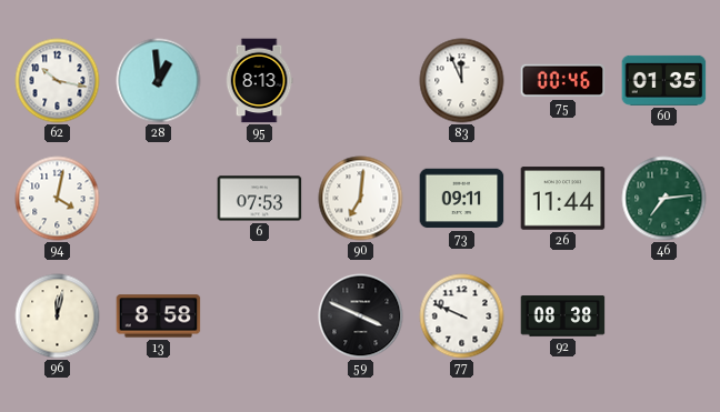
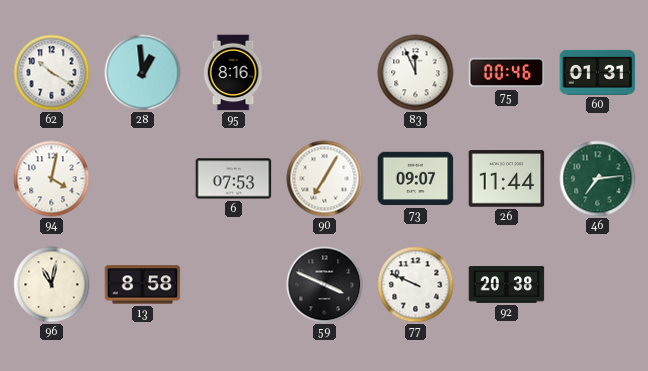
62: 10:17 -> 10:20 (52, 73)
95: 8:13 -> 8:16 (233, 73)
60: 01:35 -> 01:31 (598, 72)
90: 7:01 -> 7:05 (325, 179)
73: 09:11 -> 09:07 (416, 179)
96: 12:02 -> 11:02 (52, 285)
92: 08:38 -> 20:38 (507, 285)
